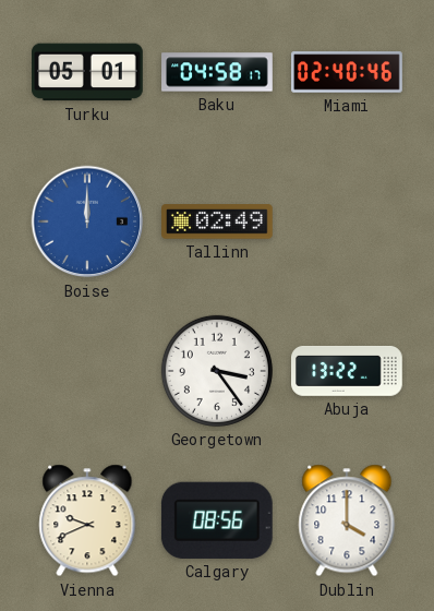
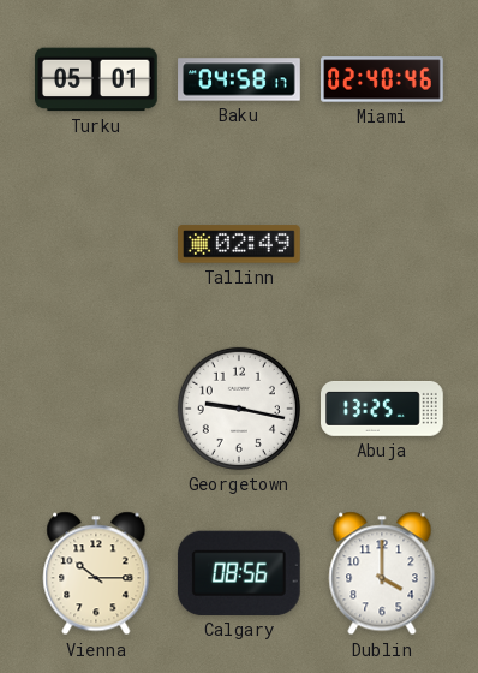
Boise: 12:00 -> none (87, 221)
Georgetown: 3:24 -> 9:17 (239, 409)
Abuja: 13:22 -> 13:25 (383, 409)
Vienna: 9:41 -> 10:15 (96, 573)
